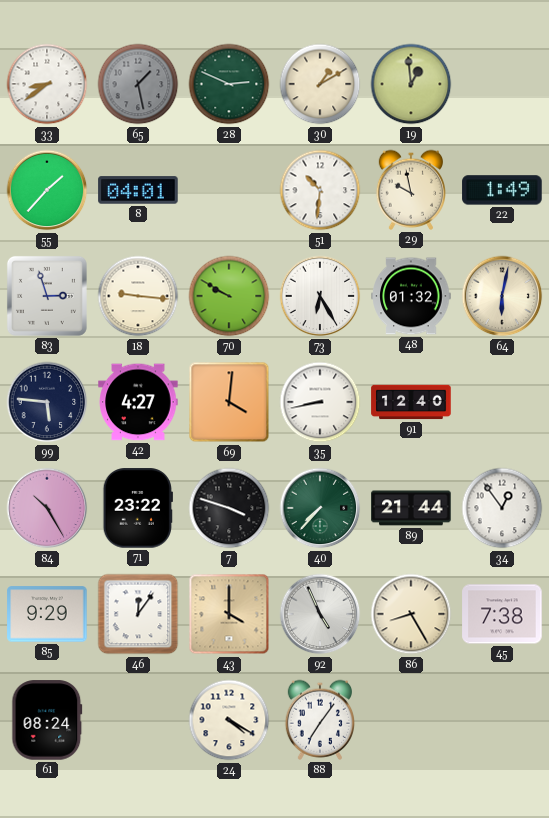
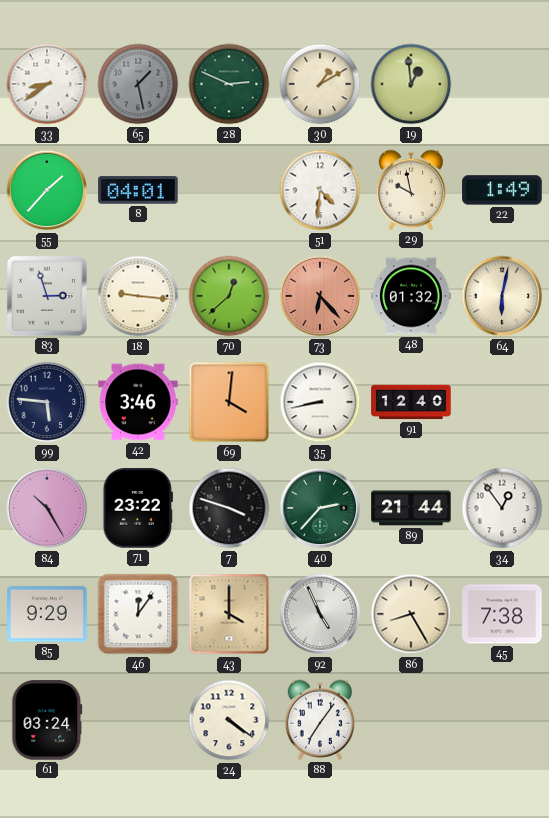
51: 10:31 -> 4:31 (320, 190)
70: 9:50 -> 12:38 (229, 296)
73: 6:25 -> 6:23 (320, 296)
73 dial: white -> salmon (320, 296)
42: 4:27 -> 3:46 (138, 402)
40: 7:37 -> 2:37 (320, 508)
61: 08:24 -> 03:24 (47, 720)
24: 4:20 -> 4:21 (229, 720)
